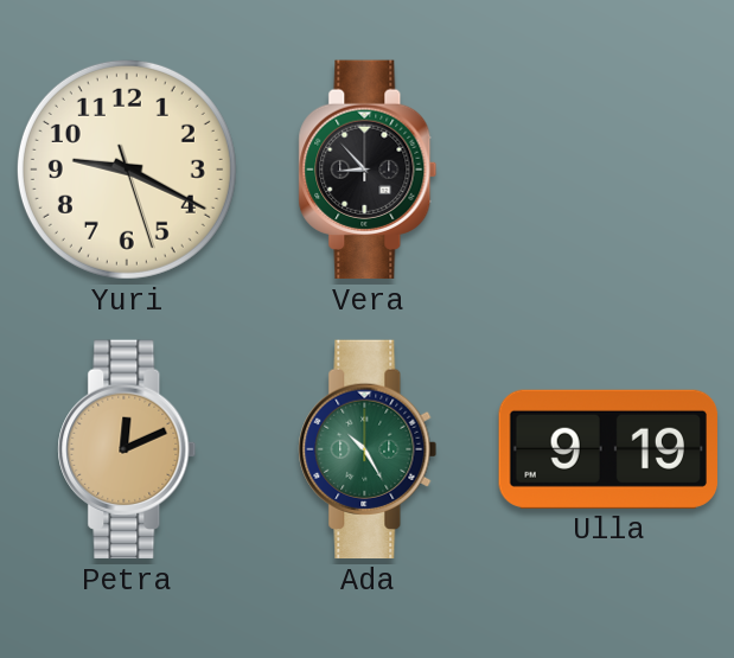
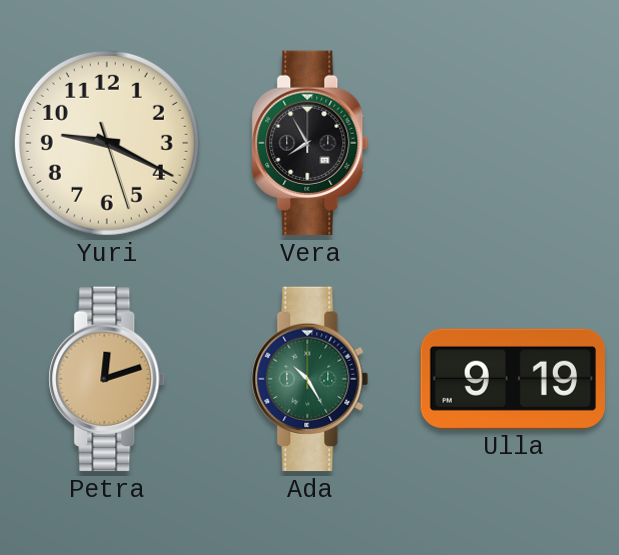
Vera: 8:53 -> 7:55 (310, 143)
Petra: 12:11 -> 12:12 (107, 379)
